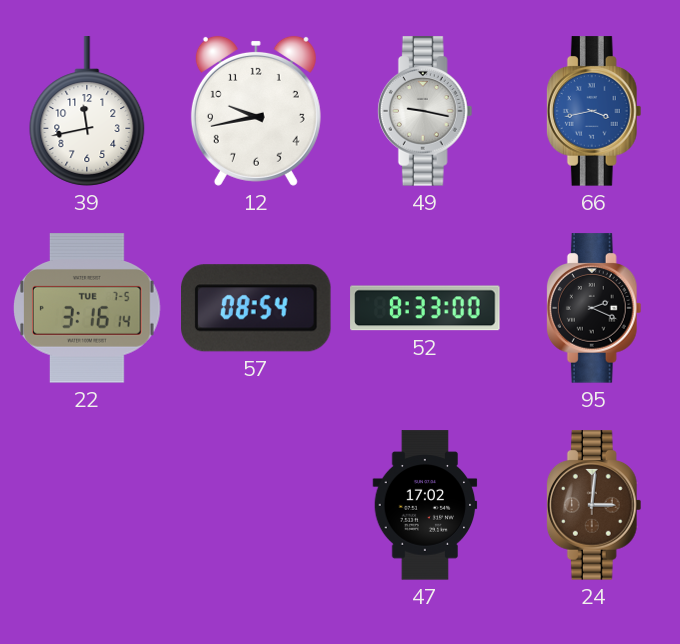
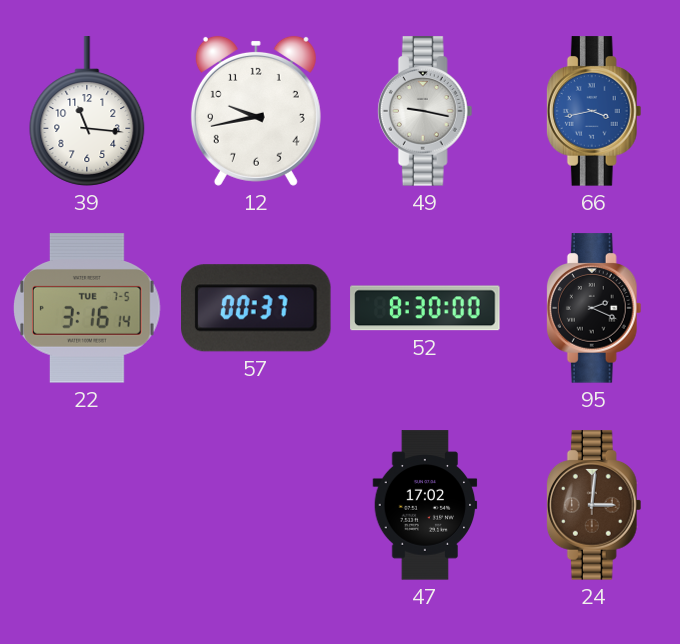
39: 11:43 -> 11:16 (87, 111)
57: 08:54 -> 00:37 (257, 308)
52: 8:33 -> 8:30 (425, 308)
